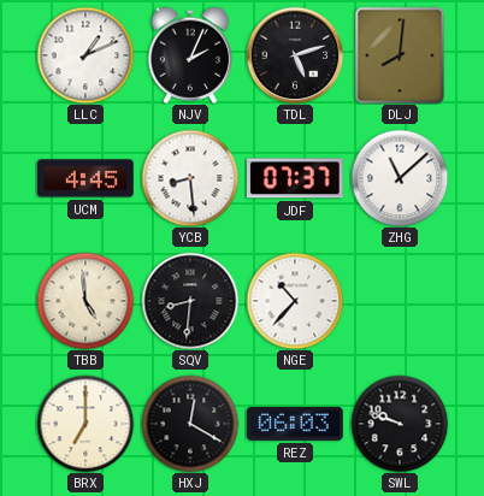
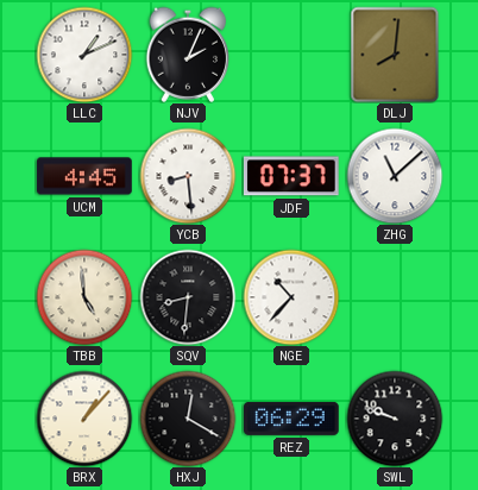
TDL: 5:12 -> none (295, 55)
BRX: 7:00 -> 1:07 (84, 419)
REZ: 06:03 -> 06:29 (291, 419)
